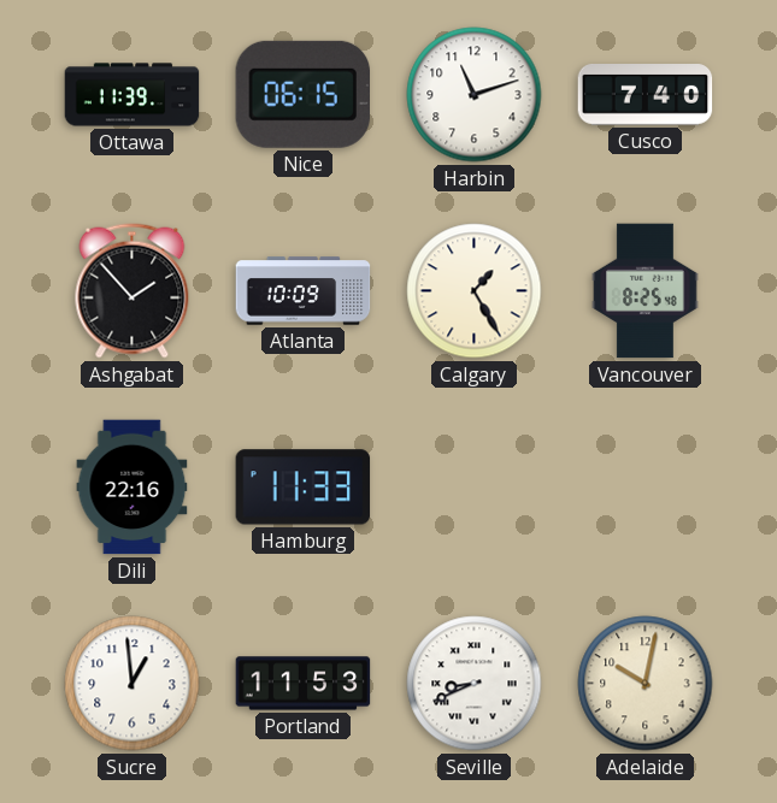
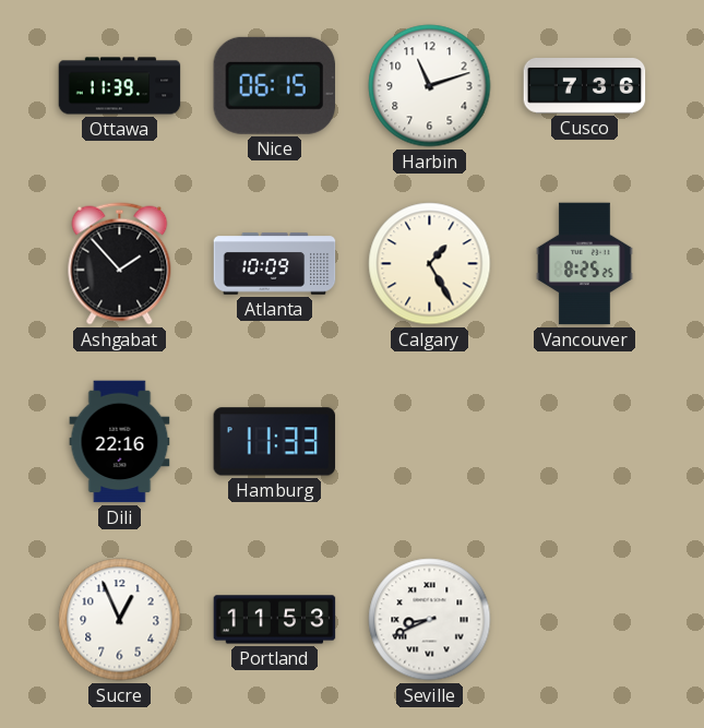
Cusco: 7:40 -> 7:36 (585, 86)
Vancouver: 8:25:48 -> 8:25:25 (585, 264)
Sucre: 12:59 -> 12:56 (120, 620)
Adelaide: 10:02 -> none (646, 684)
